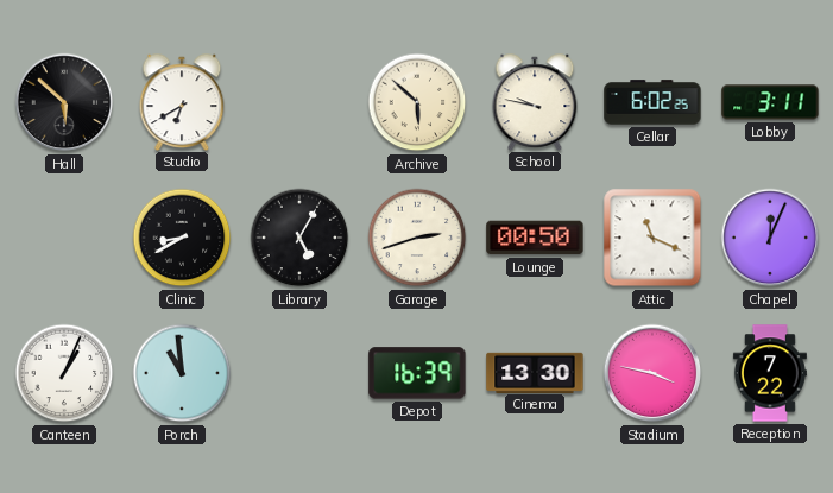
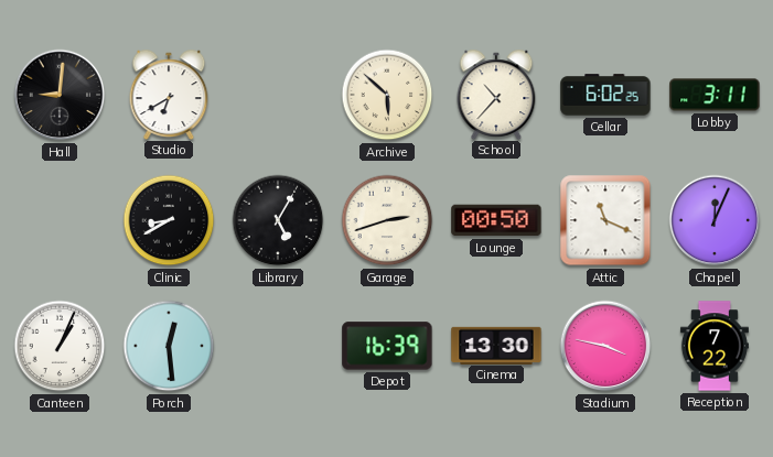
Hall: 5:52 -> 9:01 (60, 95)
School: 9:47 -> 10:37 (496, 94)
Porch: 10:59 -> 12:29 (169, 346)
